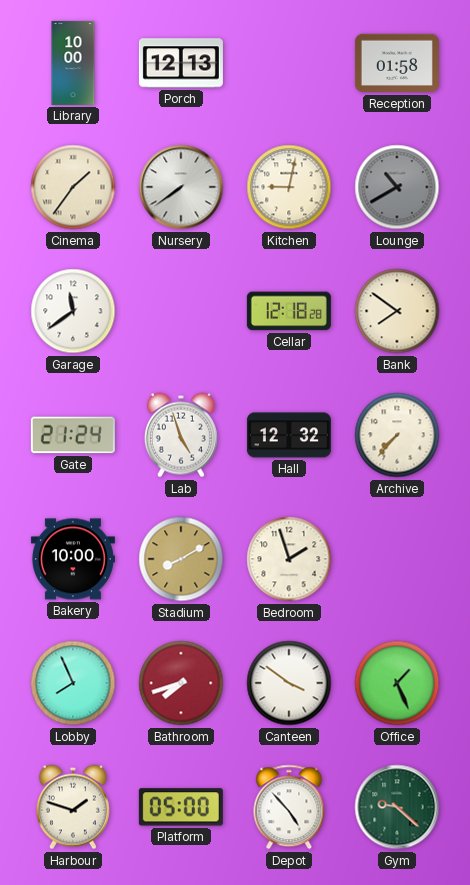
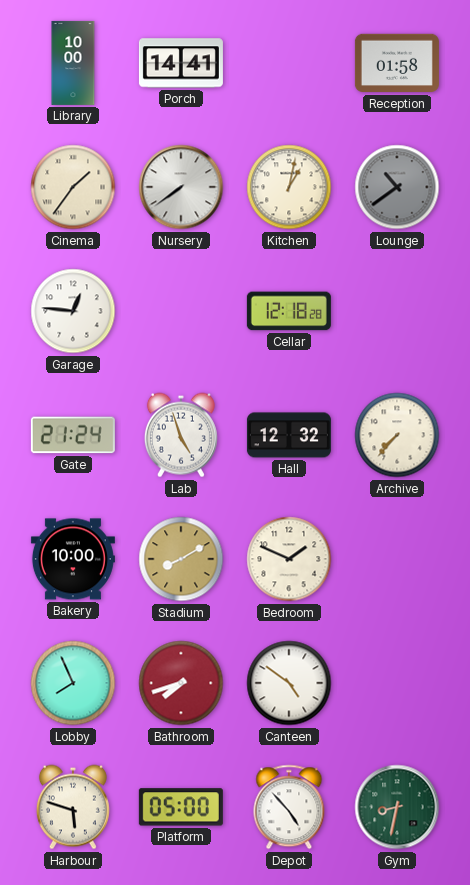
Porch: 12:13 -> 14:41 (181, 63)
Kitchen: 9:02 -> 1:02 (289, 187)
Lounge: 10:40 -> 10:39 (397, 187)
Garage: 11:39 -> 12:46 (73, 311)
Bank: 7:51 -> none (397, 311)
Bedroom: 1:57 -> 1:49 (289, 559)
Canteen: 3:51 -> 4:51 (289, 683)
Office: 1:26 -> none (397, 683)
Harbour: 1:48 -> 5:48 (73, 807)
Gym: 9:22 -> 8:32 (397, 807)
